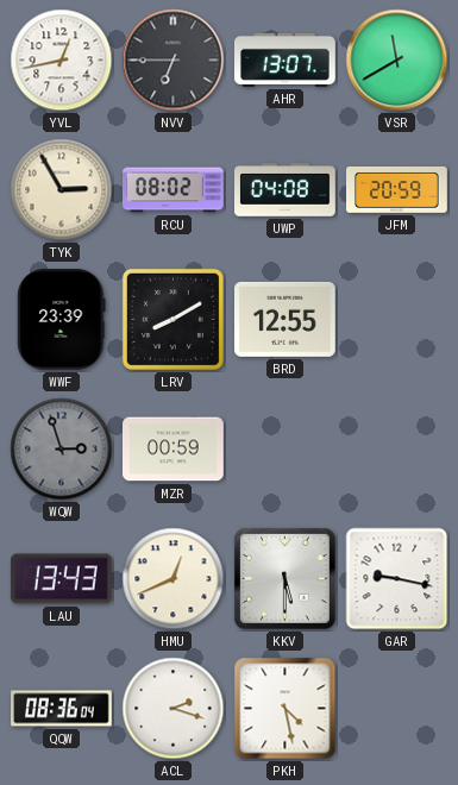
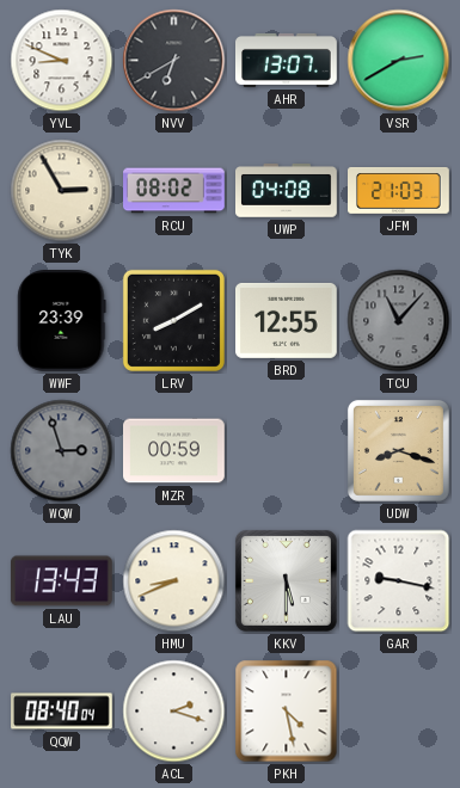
YVL: 12:43 -> 8:49 (62, 61)
NVV: 6:45 -> 6:40 (174, 61)
VSR: 11:40 -> 2:40 (399, 61)
JFM: 20:59 -> 21:03 (399, 191)
TCU: none -> 11:07 (399, 321)
UDW: none -> 8:18 (398, 450)
HMU: 12:41 -> 8:41 (174, 581)
QQW: 08:36 -> 08:40 (62, 712)
